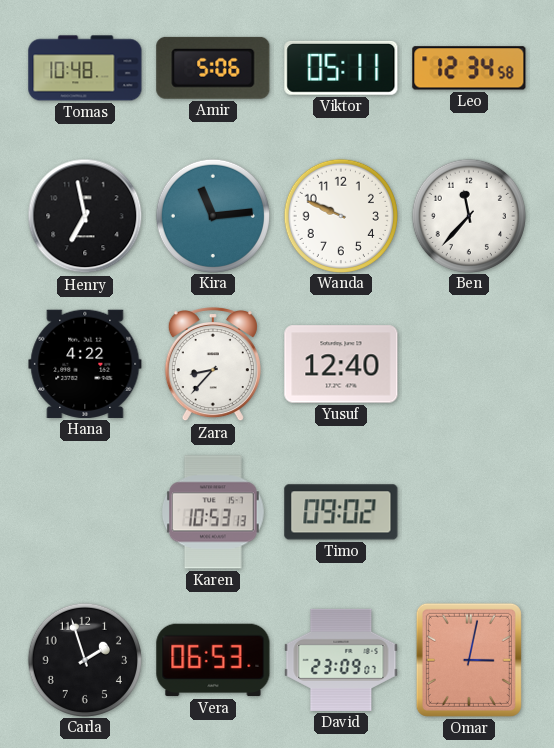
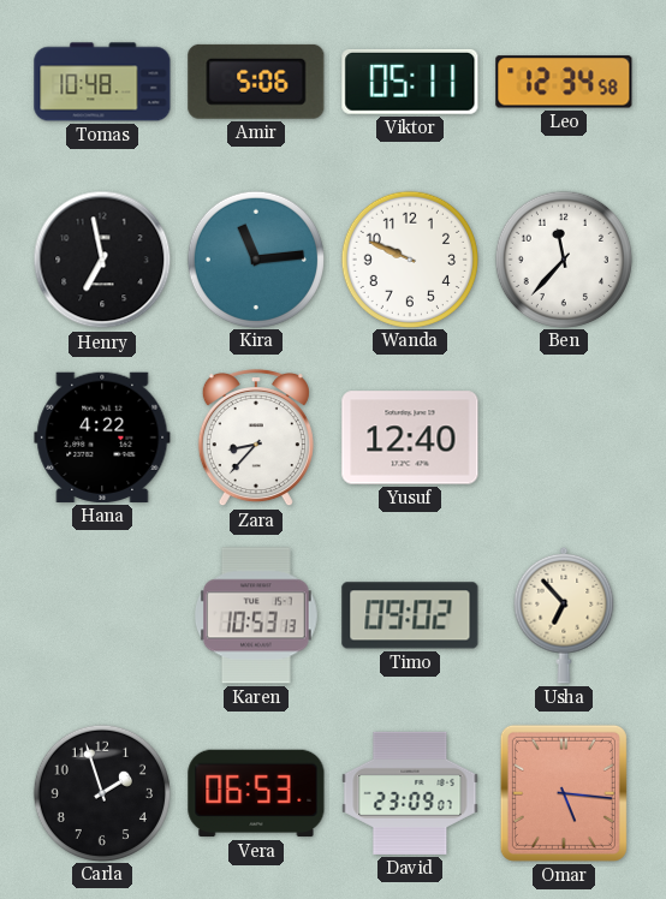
Usha: none -> 6:53 (564, 615)
Omar: 3:02 -> 5:16 (564, 793)
